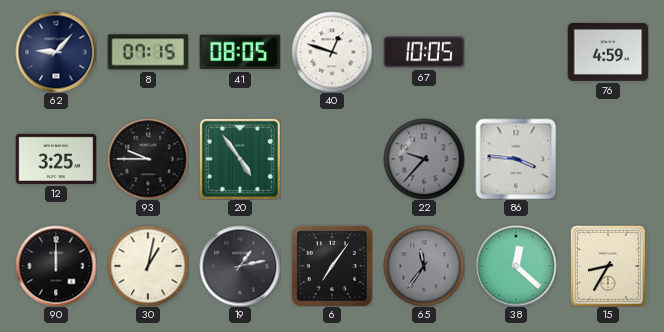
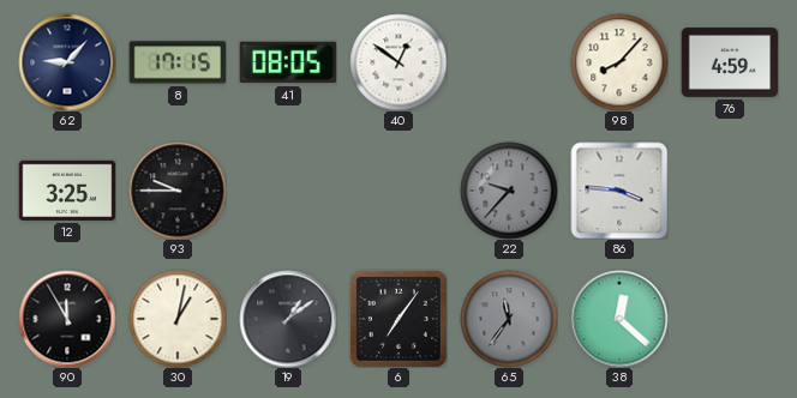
8: 07:15 -> 17:15 (178, 62)
40: 12:48 -> 12:51 (398, 62)
67: 10:05 -> none (424, 52)
98: none -> 8:07 (619, 62)
20: 4:54 -> none (240, 159)
90: 12:00 -> 11:55 (67, 319)
19: 1:13 -> 1:09 (288, 319)
15: 8:35 -> none (608, 266)
